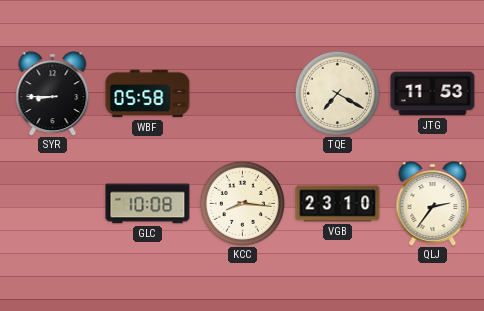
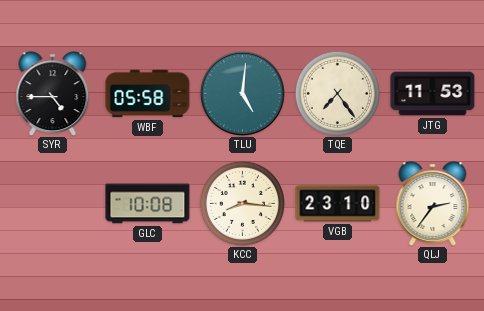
SYR: 8:45 -> 4:45 (53, 93)
TLU: none -> 5:01 (242, 93)
TQE: 7:20 -> 7:24 (337, 93)
